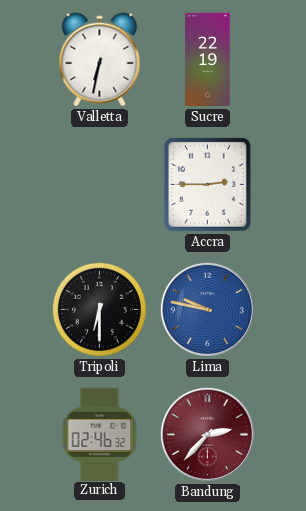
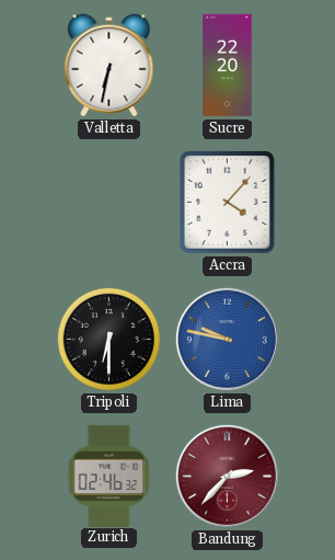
Sucre: 22:19 -> 22:20 (228, 66)
Accra: 2:45 -> 4:07 (228, 203)
